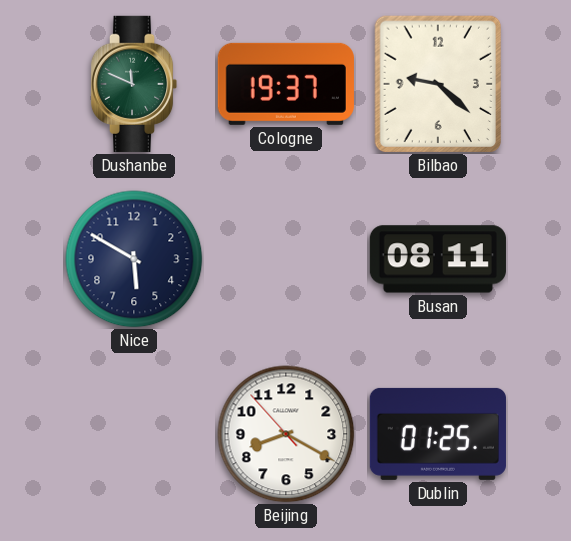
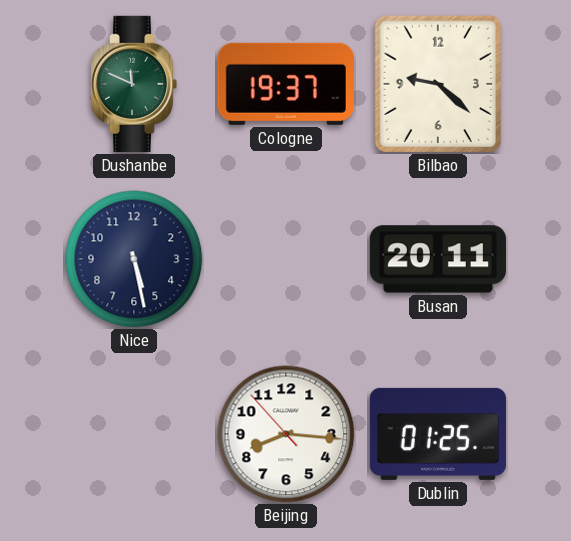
Nice: 5:50 -> 5:28 (134, 259)
Busan: 08:11 -> 20:11 (438, 259)
Beijing: 8:19 -> 8:15 (286, 434)
